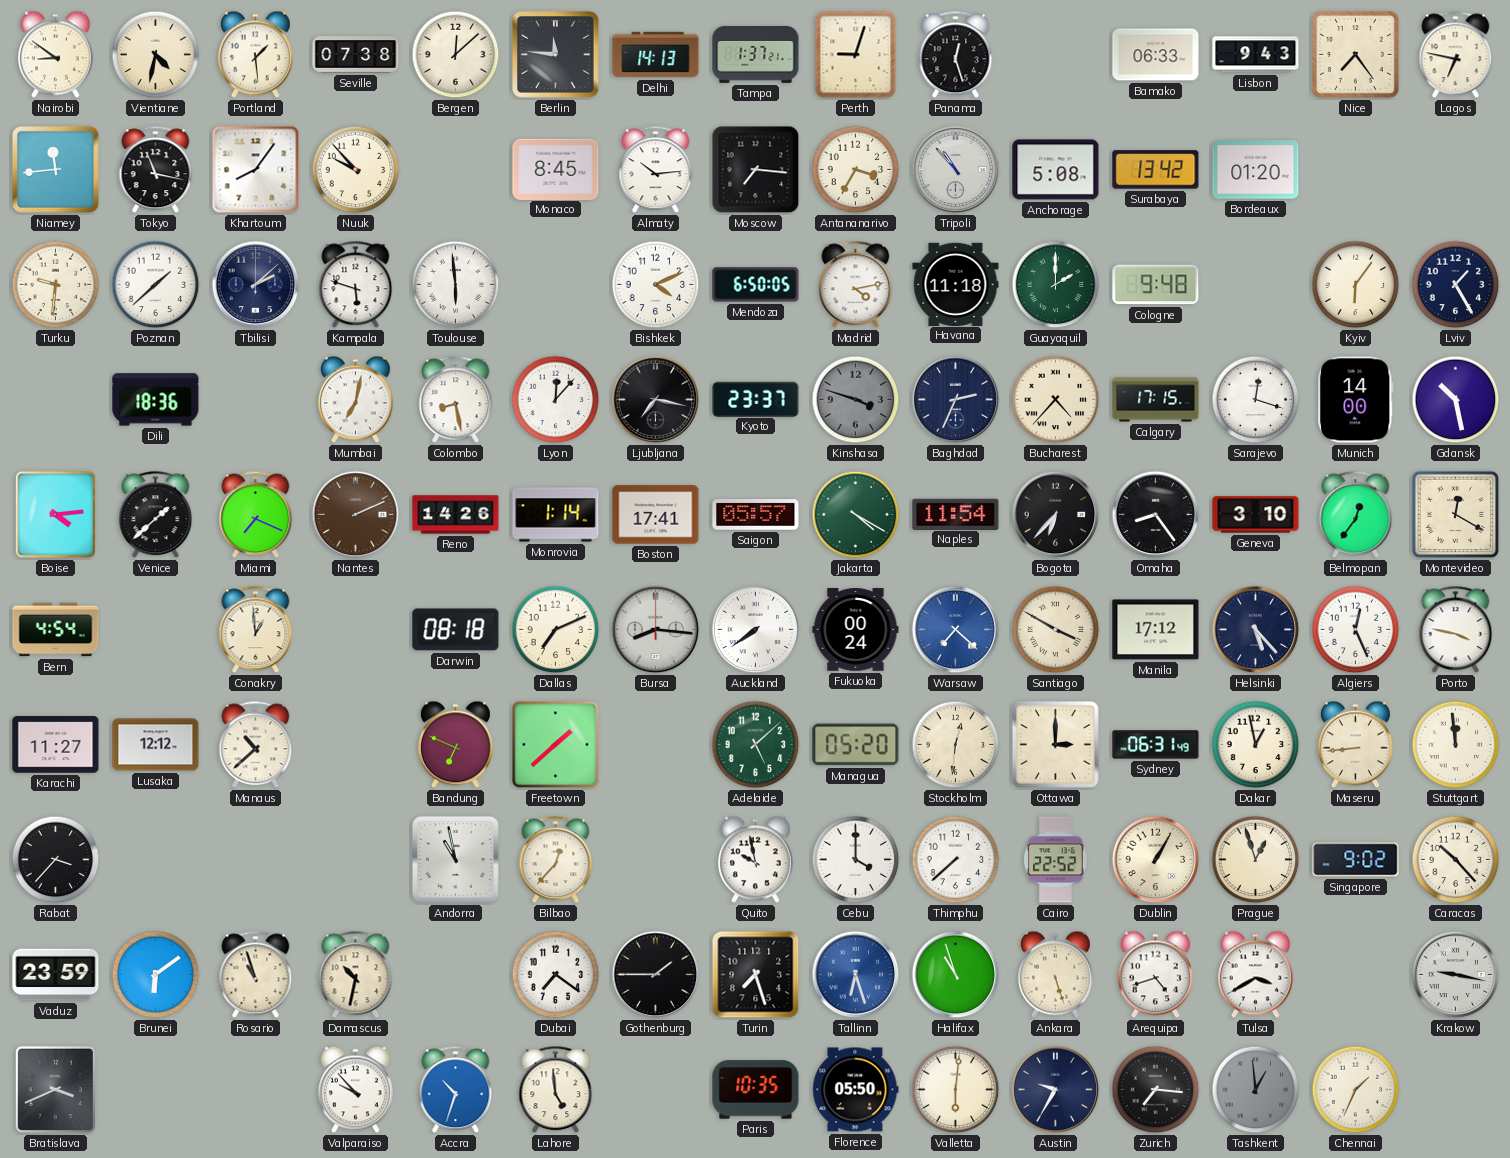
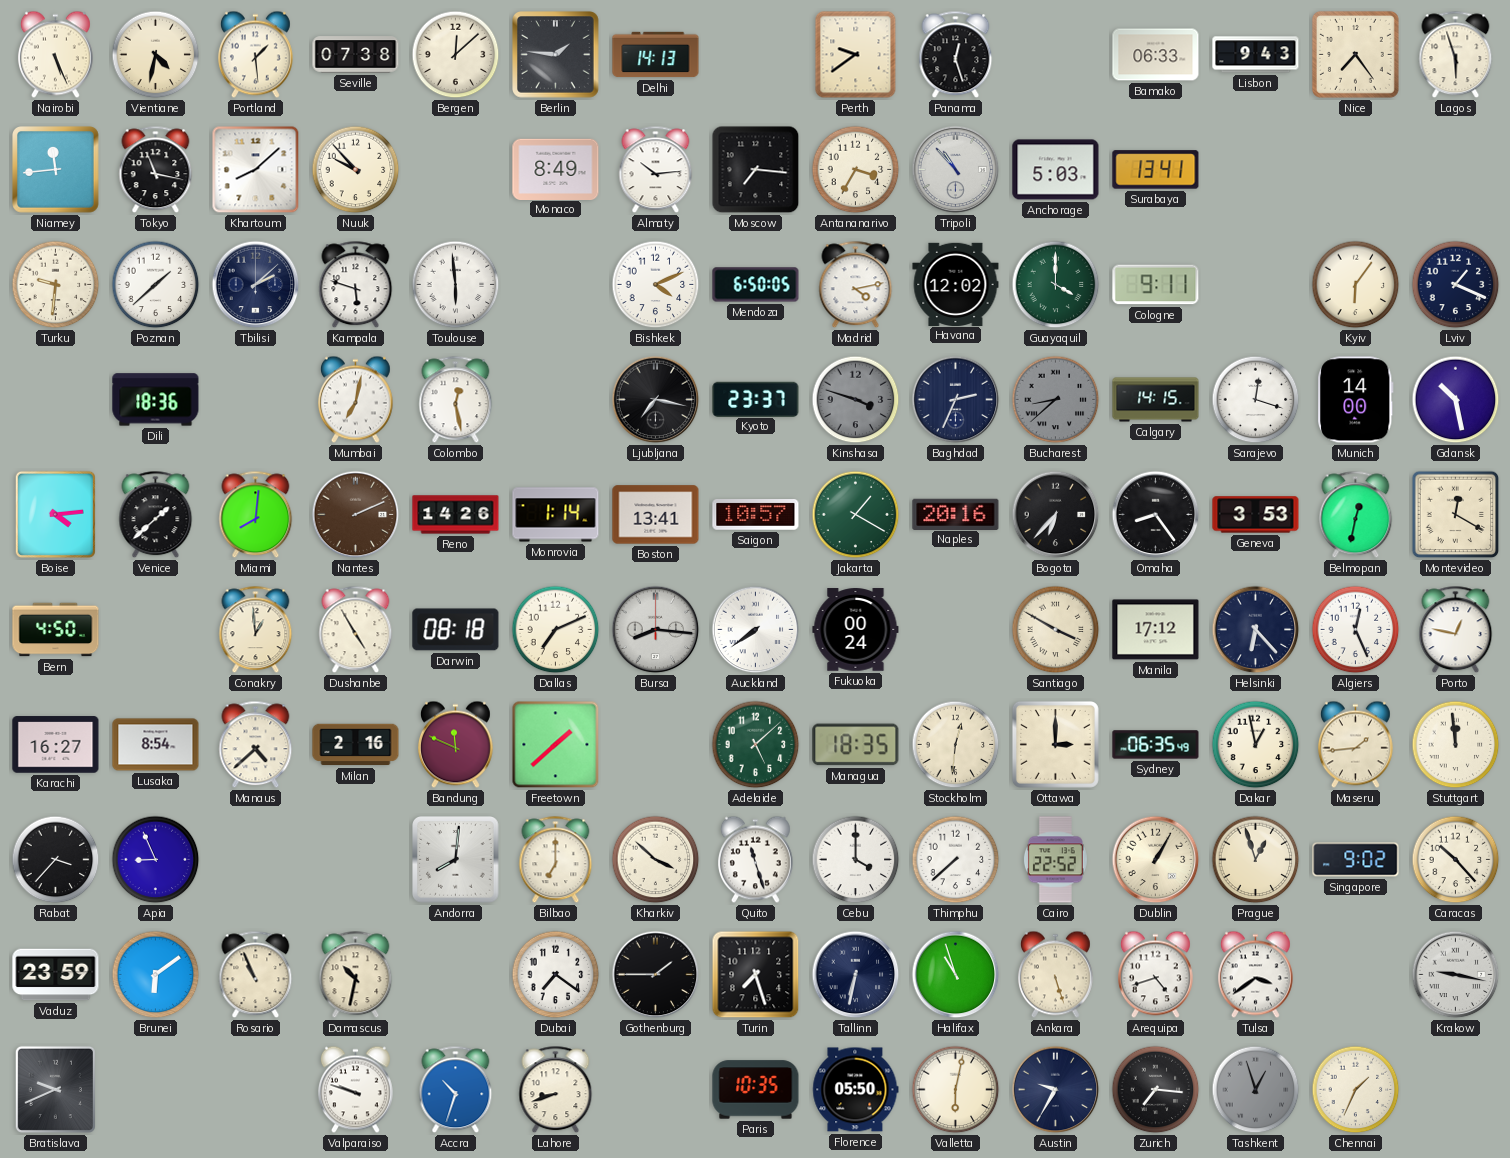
Nairobi: 8:51 -> 5:26 (55, 55)
Berlin: 11:46 -> 1:46 (556, 55)
Tampa: 1:37 -> none (756, 55)
Perth: 9:03 -> 9:39 (856, 55)
Lagos: 6:47 -> 5:57 (1456, 55)
Khartoum: 8:06 -> 8:08 (256, 170)
Monaco: 8:45 -> 8:49 (556, 169)
Anchorage: 5:08 -> 5:03 (1056, 170)
Surabaya: 13:42 -> 13:41 (1156, 170)
Bordeaux: 01:20 -> none (1256, 170)
Havana: 11:18 -> 12:02 (956, 284)
Guayaquil: 2:00 -> 4:00 (1056, 285)
Cologne: 9:48 -> 9:11 (1156, 285)
Lviv: 1:25 -> 1:19 (1456, 285)
Colombo: 8:28 -> 12:28 (456, 400)
Lyon: 12:07 -> none (556, 400)
Bucharest: 4:37 -> 8:38 (1056, 400)
Bucharest dial: cream -> grey (1056, 400)
Calgary: 17:15 -> 14:15 (1156, 400)
Miami: 7:19 -> 8:01 (256, 515)
Boston: 17:41 -> 13:41 (656, 515)
Saigon: 05:57 -> 10:57 (756, 515)
Jakarta: 4:20 -> 1:20 (856, 515)
Naples: 11:54 -> 20:16 (956, 514)
Geneva: 3:10 -> 3:53 (1256, 515)
Belmopan: 12:36 -> 12:32 (1356, 515)
Bern: 4:54 -> 4:50 (56, 630)
Dushanbe: none -> 4:55 (356, 630)
Warsaw: 7:22 -> none (956, 630)
Helsinki: 5:23 -> 6:23 (1256, 630)
Porto: 3:47 -> 12:47 (1456, 630)
Karachi: 11:27 -> 16:27 (56, 745)
Lusaka: 12:12 -> 8:54 (156, 745)
Manaus: 10:38 -> 4:38 (256, 745)
Milan: none -> 2:16 (356, 745)
Bandung: 6:49 -> 11:49 (455, 745)
Managua: 05:20 -> 18:35 (856, 745)
Sydney: 06:31 -> 06:35 (1156, 745)
Maseru: 8:44 -> 1:44 (1355, 745)
Apia: none -> 8:56 (156, 860)
Andorra: 10:58 -> 8:01 (456, 860)
Bilbao: 12:37 -> 7:00 (556, 860)
Kharkiv: none -> 3:52 (656, 860)
Quito: 9:58 -> 11:27 (755, 860)
Rosario: 10:57 -> 10:56 (256, 975)
Tallinn: 6:27 -> 6:32 (856, 975)
Tallinn dial: blue -> navy (856, 975)
Tulsa: 3:40 -> 3:39 (1255, 975)
Bratislava: 3:41 -> 9:41 (55, 1089)
Valparaiso: 9:53 -> 9:48 (355, 1090)
Lahore: 4:59 -> 8:42 (556, 1090)
Valletta: 6:01 -> 6:02 (956, 1090)
Tashkent: 12:59 -> 12:57 (1256, 1090)
